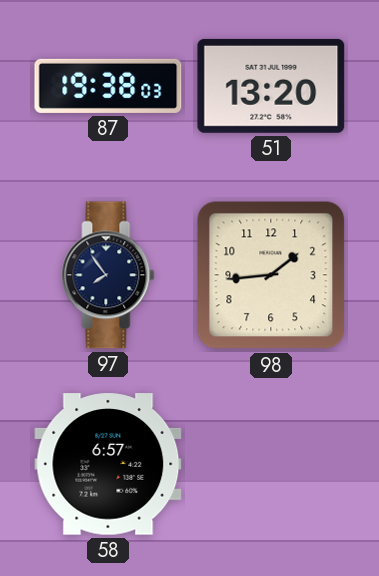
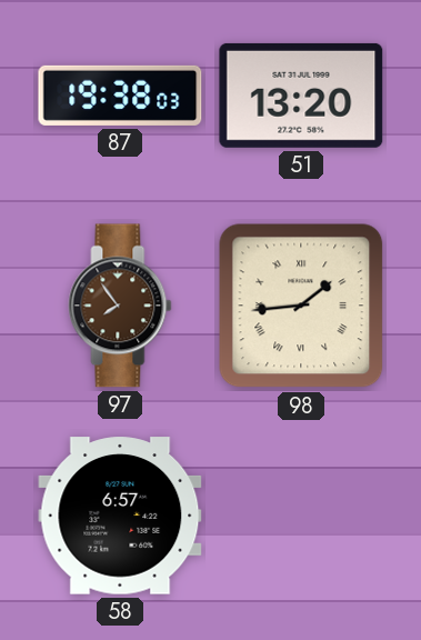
97 dial: navy -> brown (120, 306)
98 numerals: Arabic -> Roman (301, 306)
